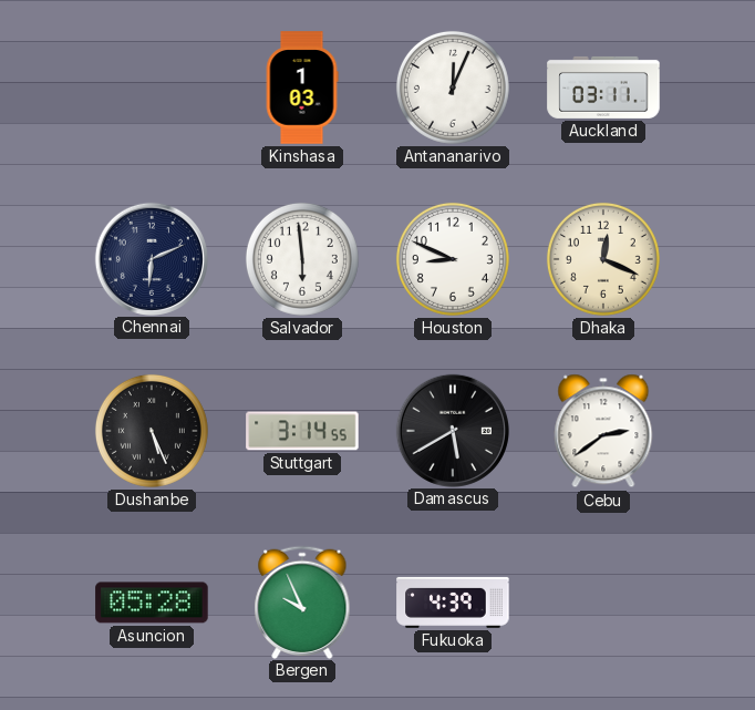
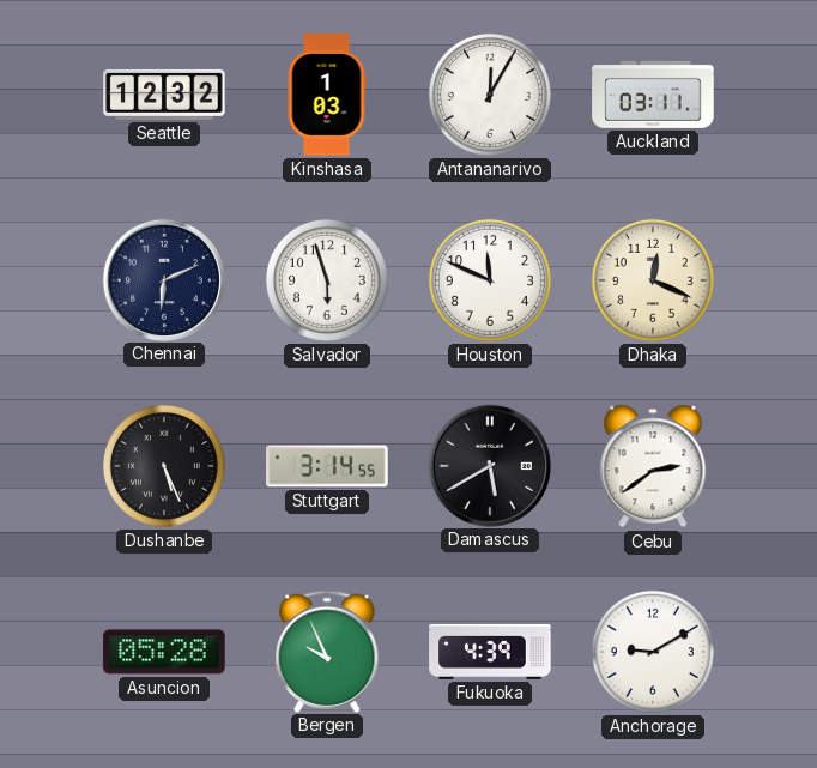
Seattle: none -> 12:32 (164, 95)
Antananarivo: 12:04 -> 12:05 (490, 95)
Salvador: 5:59 -> 5:57 (327, 280)
Houston: 8:49 -> 11:49 (490, 280)
Anchorage: none -> 9:10 (653, 652)
